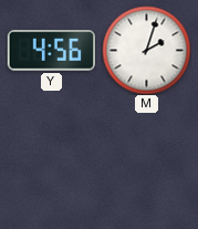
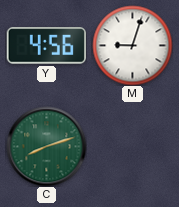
M: 2:03 -> 9:03 (132, 45)
C: none -> 8:12 (46, 146)
